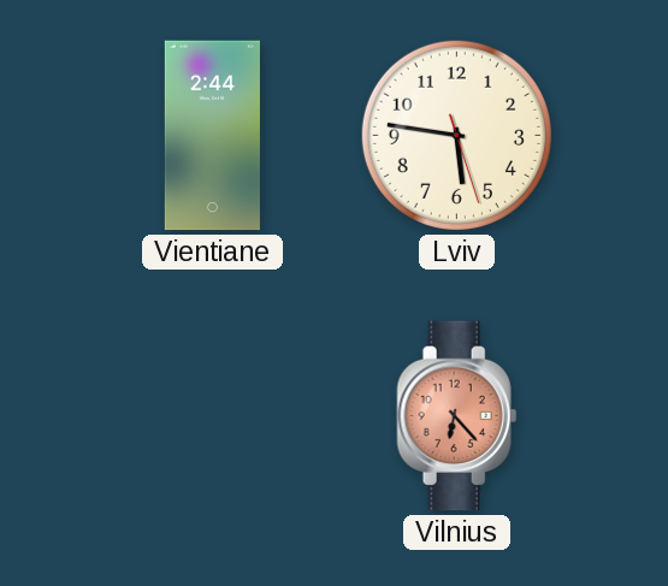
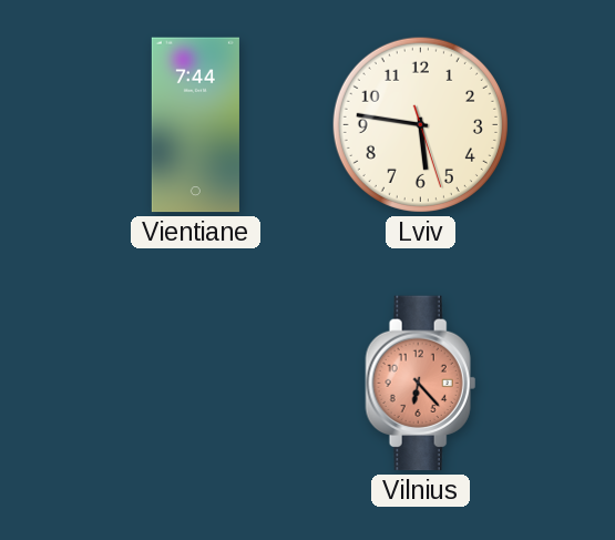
Vientiane: 2:44 -> 7:44 (195, 125)
